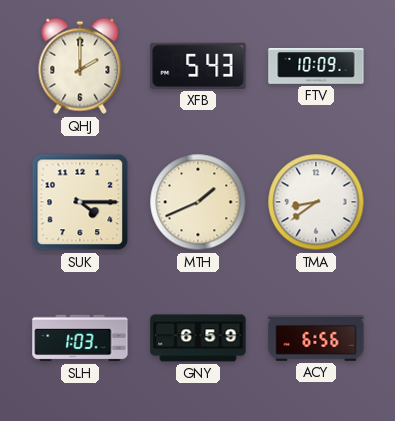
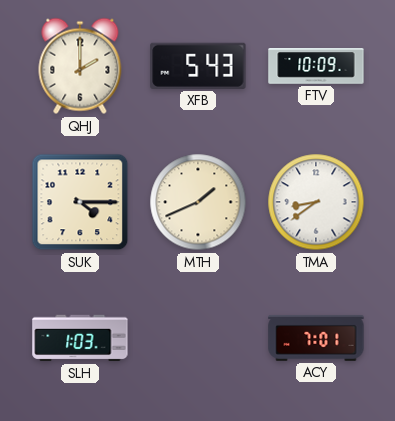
GNY: 6:59 -> none (198, 338)
ACY: 6:56 -> 7:01 (316, 338)
